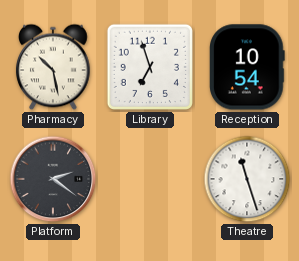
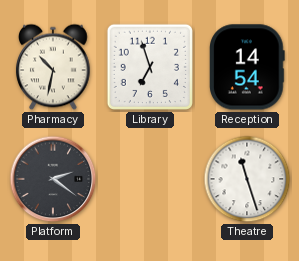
Pharmacy: 10:28 -> 10:32 (53, 67)
Reception: 10:54 -> 14:54 (248, 67)
